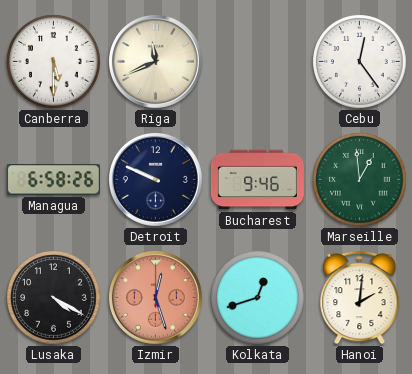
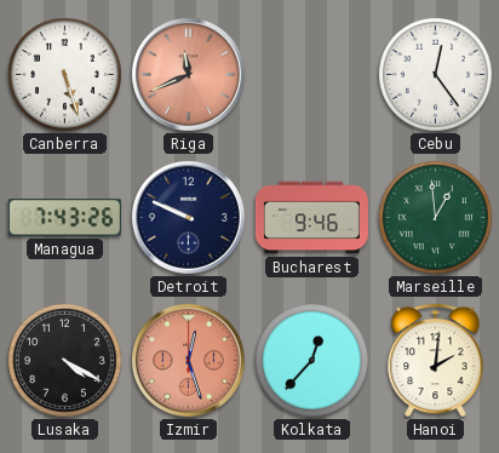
Canberra: 5:30 -> 5:27 (65, 75)
Riga dial: cream -> salmon (188, 74)
Managua: 6:58 -> 7:43 (64, 218)
Kolkata: 12:42 -> 12:37 (312, 361)
